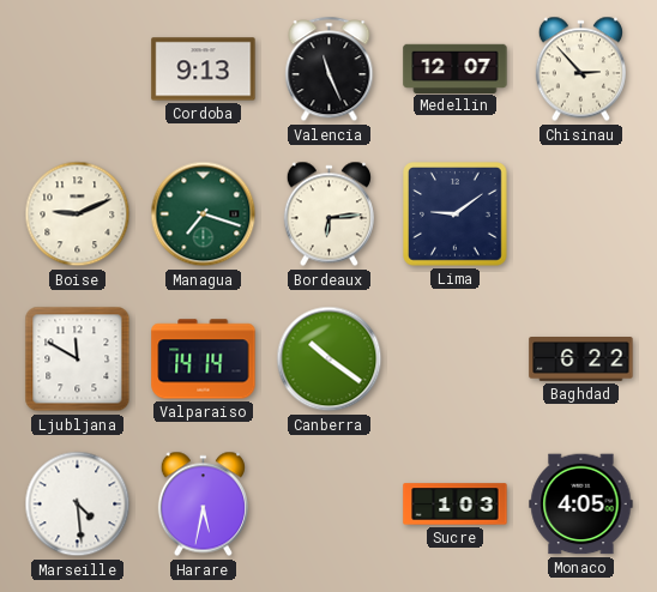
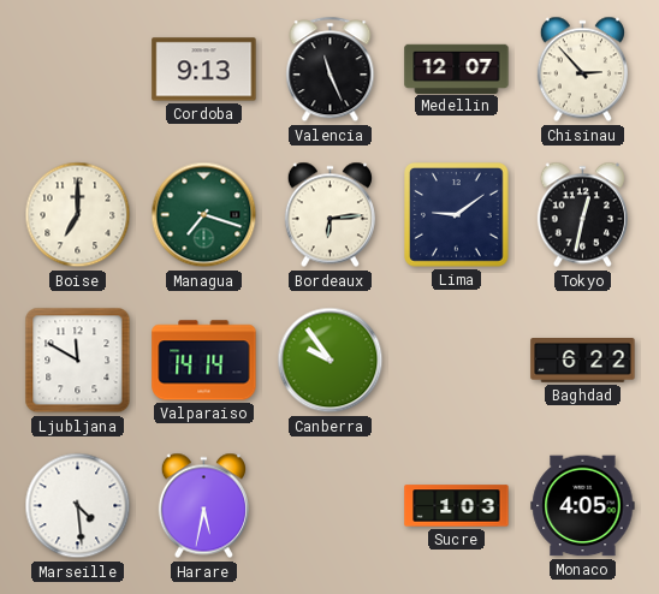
Boise: 9:11 -> 7:00 (78, 215)
Tokyo: none -> 12:32 (582, 215)
Canberra: 10:21 -> 9:54 (331, 361)
